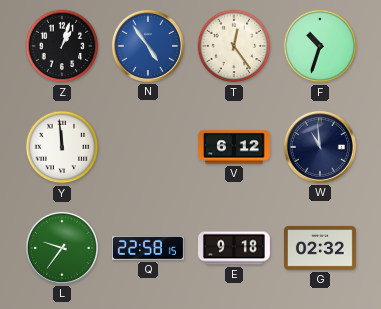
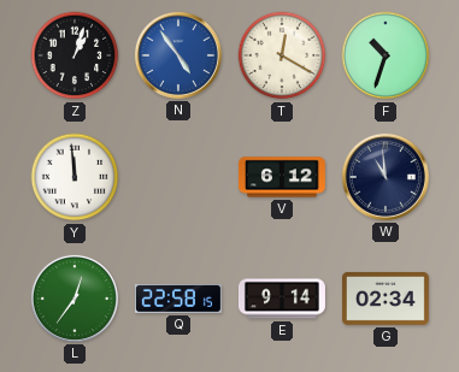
T: 12:24 -> 12:20 (282, 55)
L: 9:36 -> 12:36 (75, 299)
E: 9:18 -> 9:14 (282, 299)
G: 02:32 -> 02:34 (386, 299)
